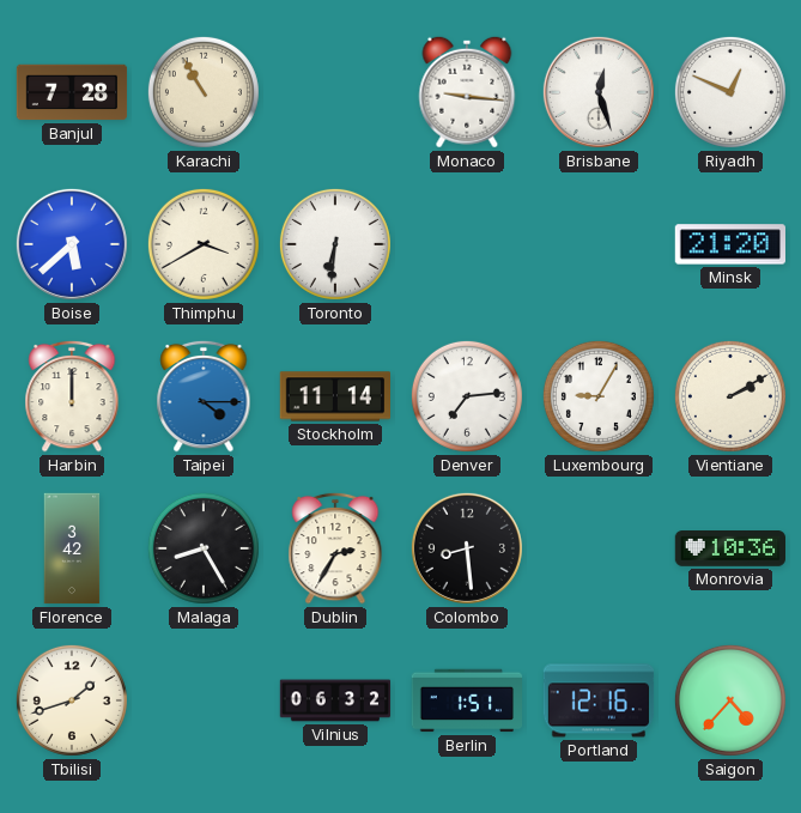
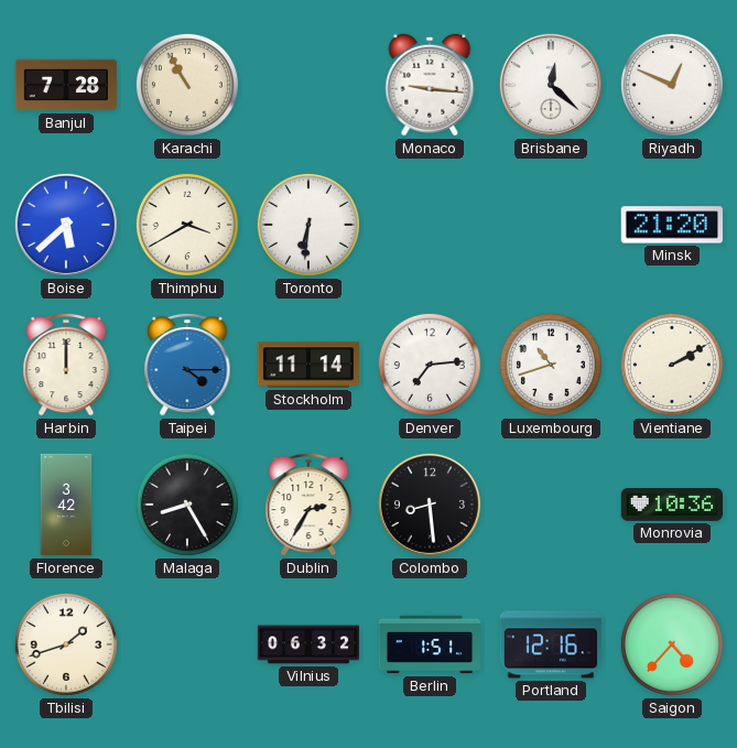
Brisbane: 12:27 -> 12:22 (551, 85)
Luxembourg: 9:05 -> 10:42 (551, 365)
